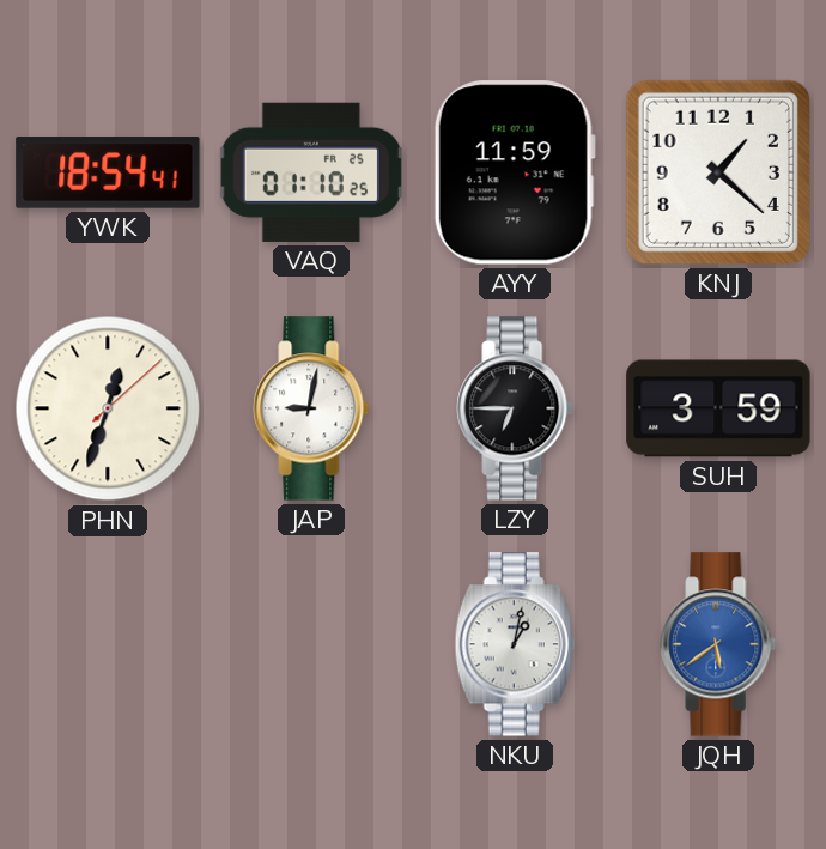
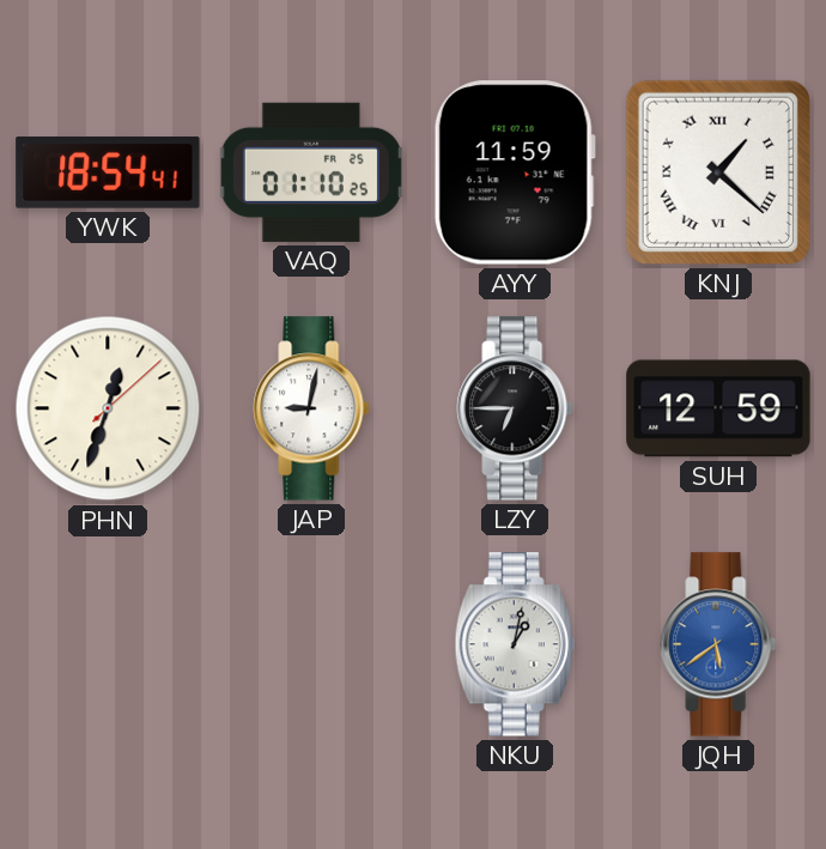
KNJ numerals: Arabic -> Roman (718, 172)
SUH: 3:59 -> 12:59 (718, 408)
